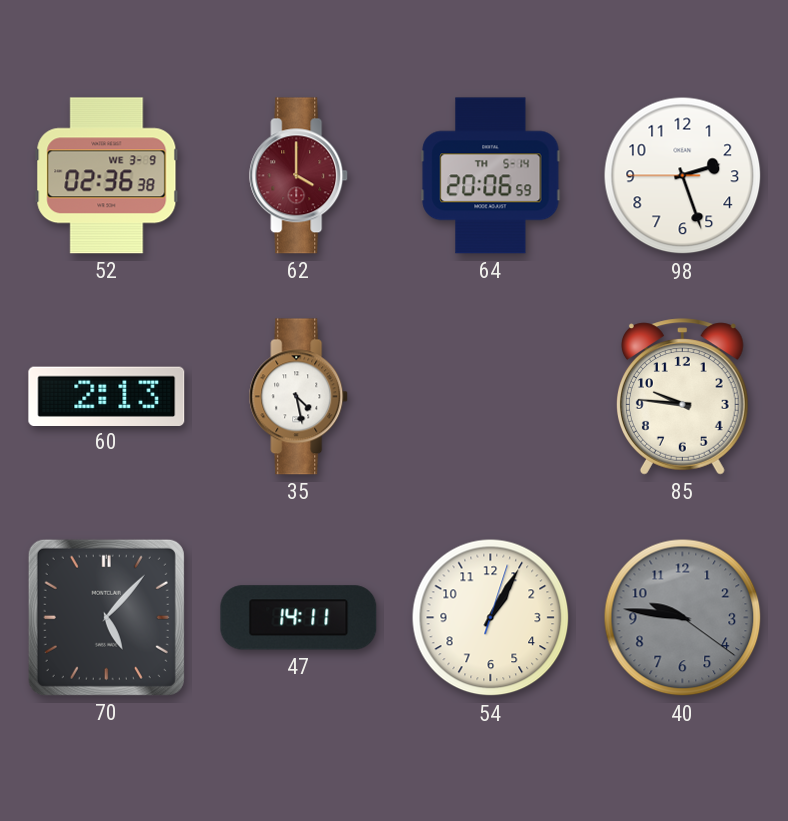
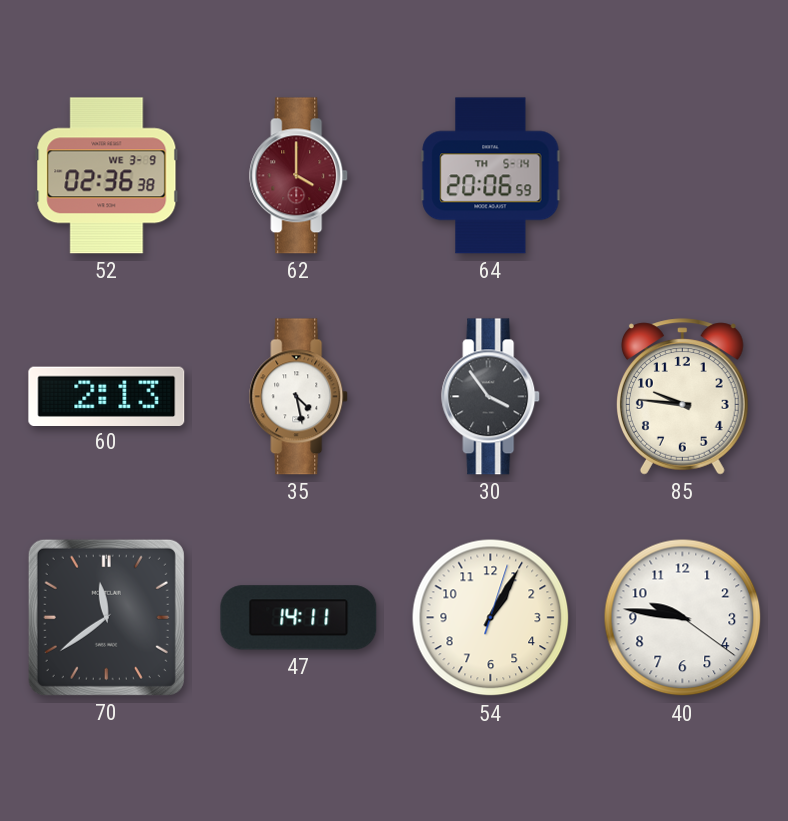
98: 2:26 -> none (683, 176)
30: none -> 3:54 (491, 397)
70: 5:07 -> 11:39 (106, 617)
40 dial: grey -> white (683, 618)
